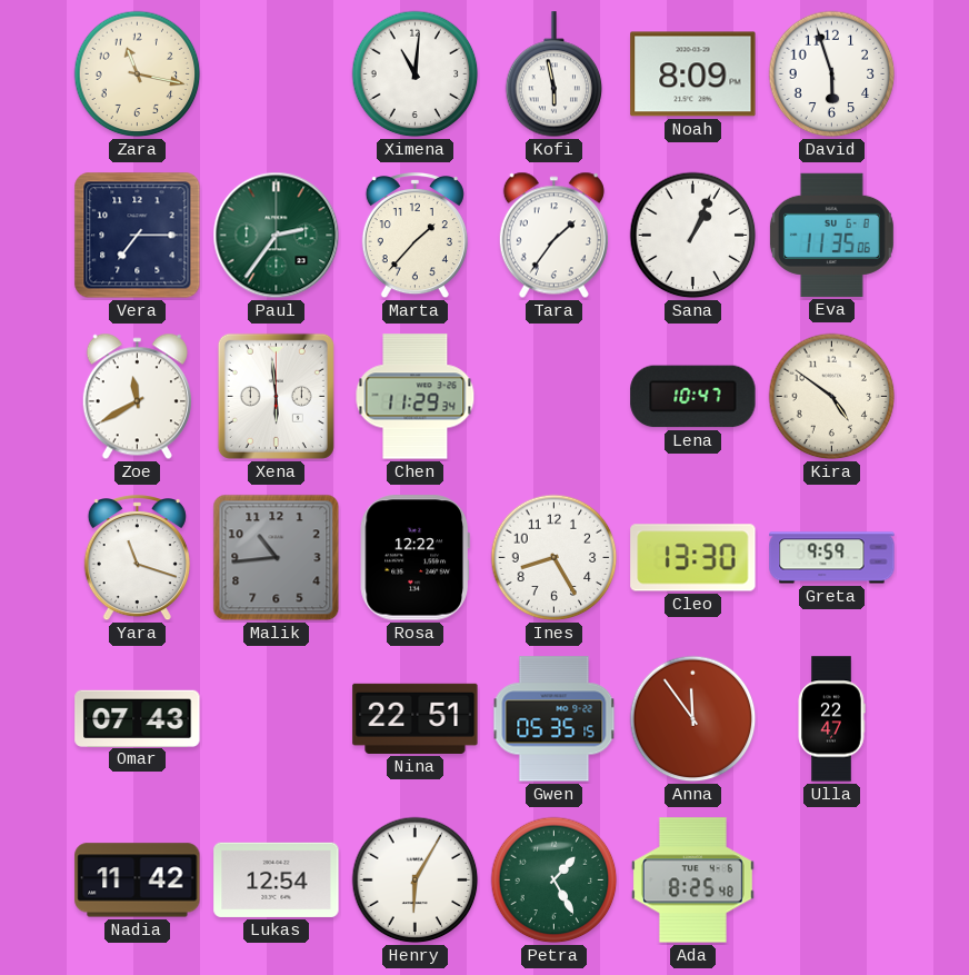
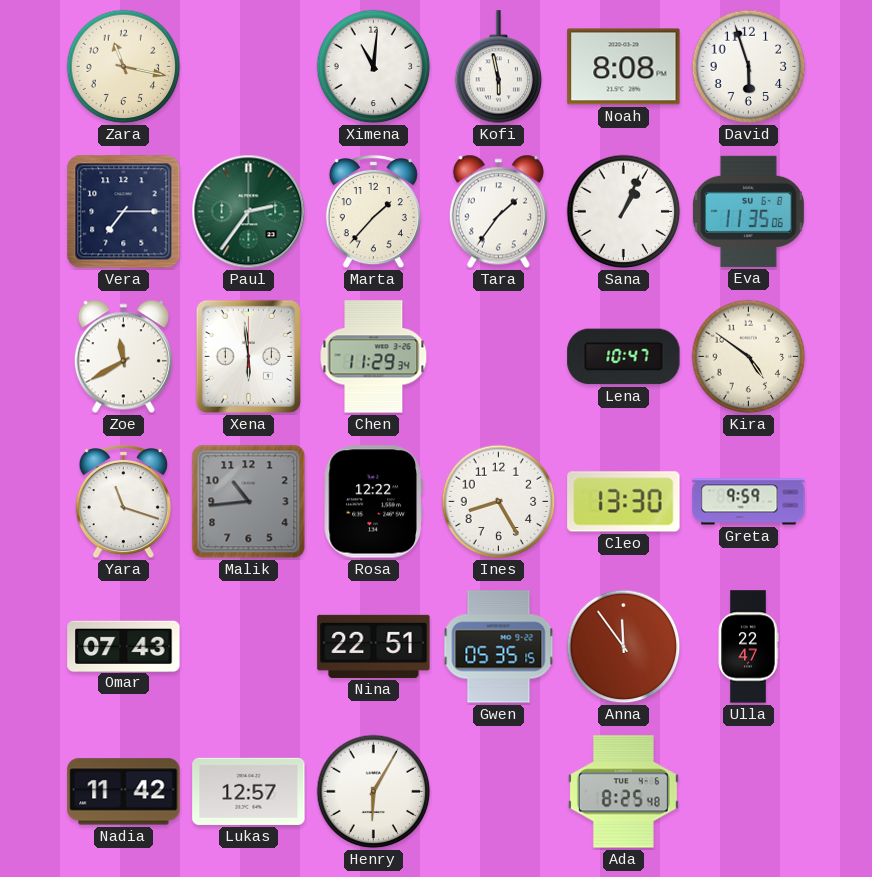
Noah: 8:09 -> 8:08 (624, 67)
Lukas: 12:54 -> 12:57 (249, 791)
Petra: 1:25 -> none (555, 881)
